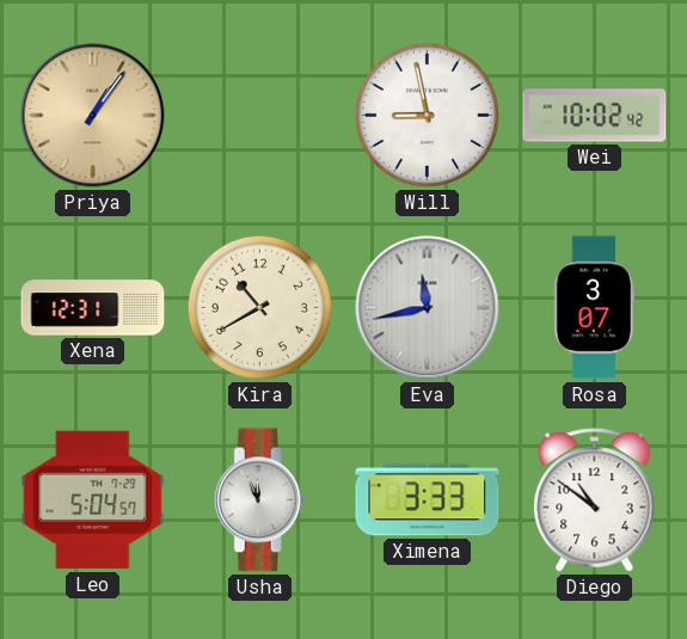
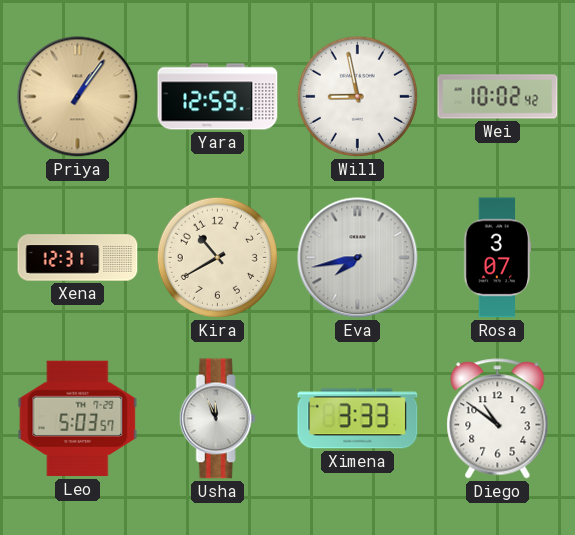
Yara: none -> 12:59 (218, 97)
Eva: 11:43 -> 7:43 (358, 258)
Leo: 5:04 -> 5:03 (78, 419)
